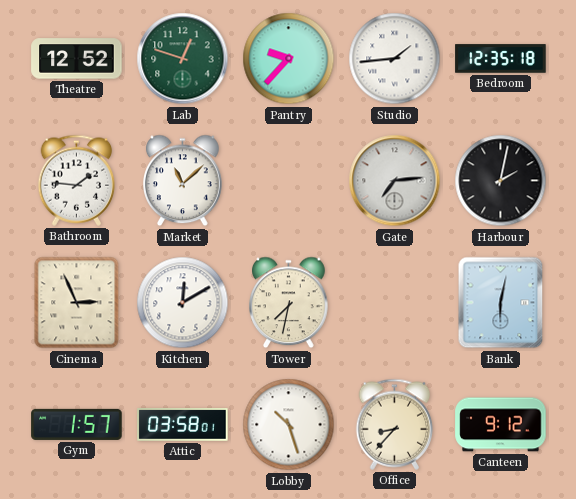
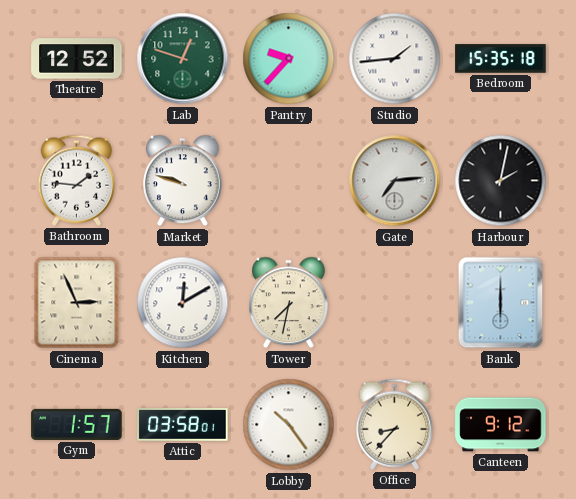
Bedroom: 12:35 -> 15:35 (501, 59)
Market: 11:08 -> 9:48 (183, 181)
Bank: 6:02 -> 6:00 (501, 303)
Lobby: 10:27 -> 10:24 (289, 425)
